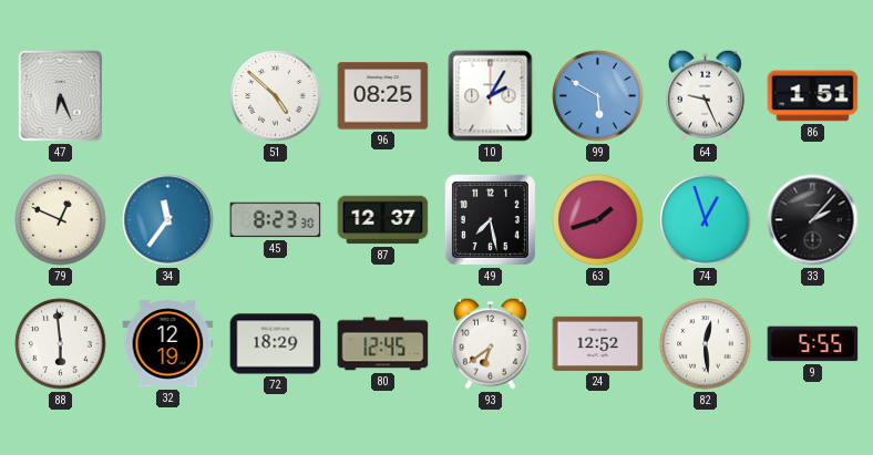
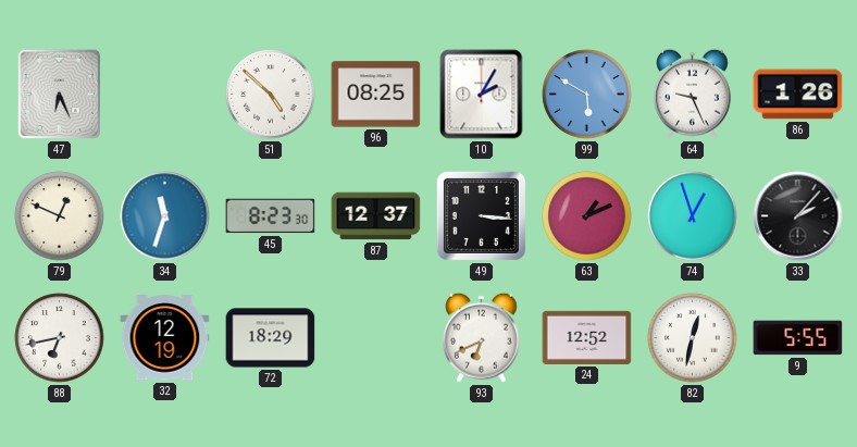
86: 1:51 -> 1:26 (798, 95)
34: 11:36 -> 11:33 (165, 216)
49: 7:28 -> 3:16 (481, 215)
63: 1:42 -> 1:11 (587, 216)
88: 5:59 -> 6:43 (60, 338)
80: 12:45 -> none (383, 344)
93: 6:39 -> 6:41 (482, 337)
82: 12:29 -> 12:32 (693, 338)
